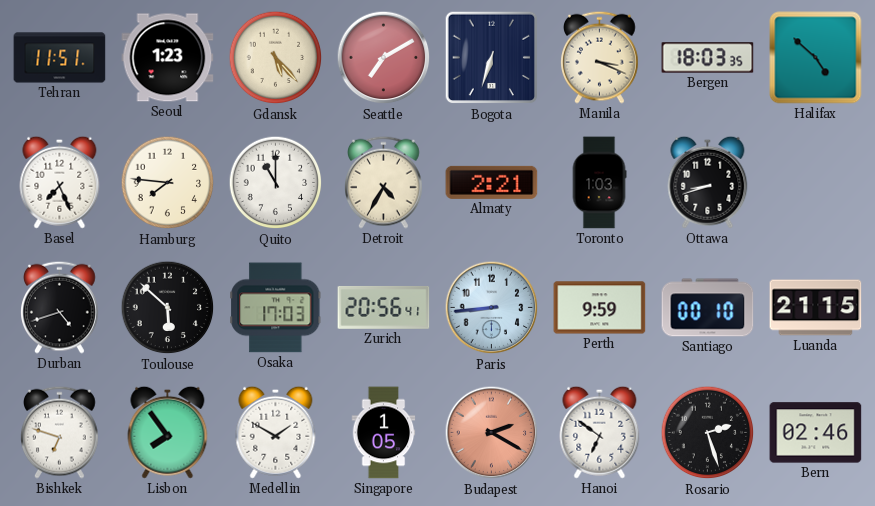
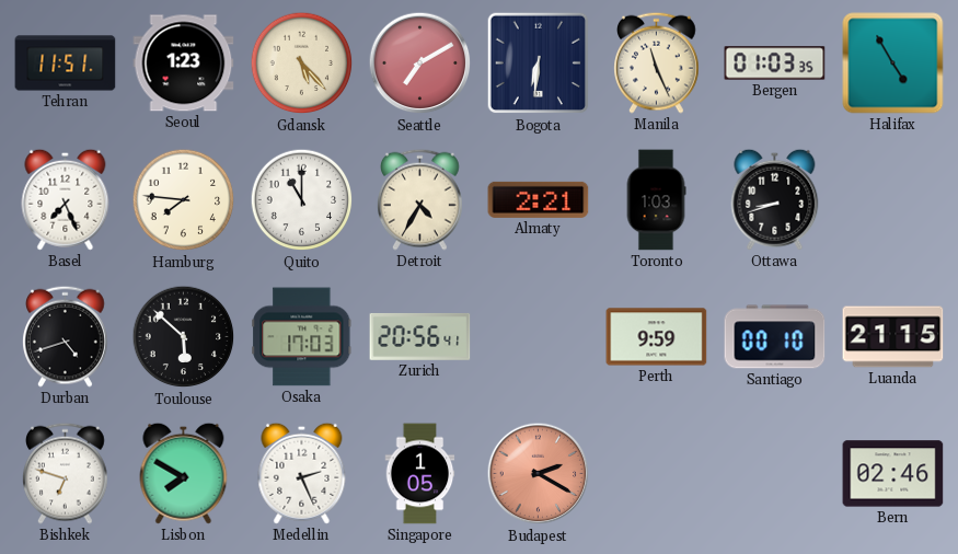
Bogota: 6:33 -> 6:31 (539, 64)
Manila: 3:19 -> 11:26 (657, 62)
Bergen: 18:03 -> 01:03 (775, 64)
Halifax: 4:52 -> 4:55 (893, 64)
Paris: 8:44 -> none (492, 308)
Lisbon: 7:54 -> 7:50 (184, 473)
Medellin: 1:50 -> 2:26 (302, 473)
Hanoi: 6:51 -> none (600, 432)
Rosario: 2:27 -> none (708, 433)
